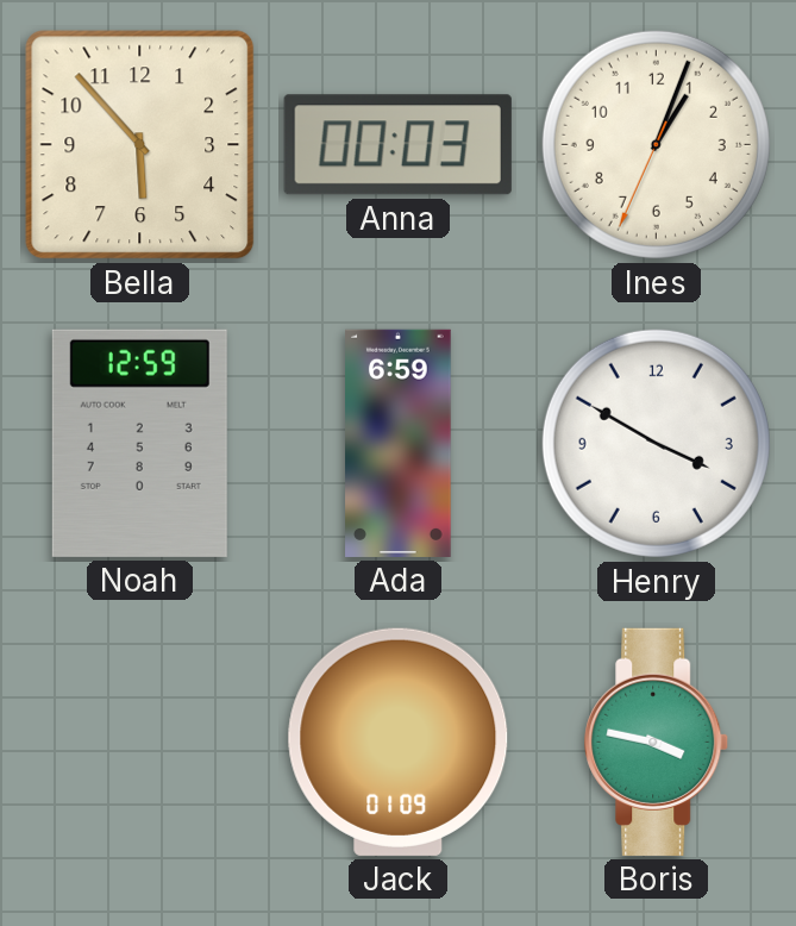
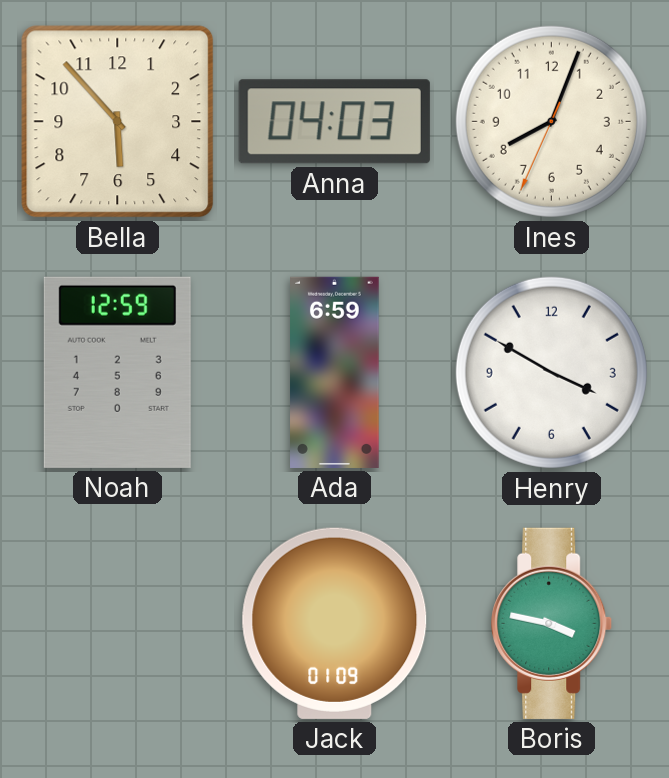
Anna: 00:03 -> 04:03 (334, 122)
Ines: 1:03 -> 8:03 (551, 121)
